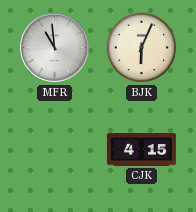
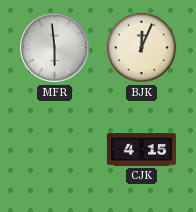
MFR: 10:59 -> 5:59 (55, 48)
BJK: 6:04 -> 12:04 (142, 48)
